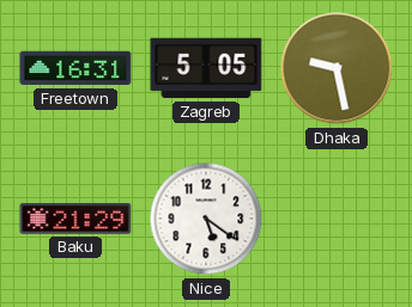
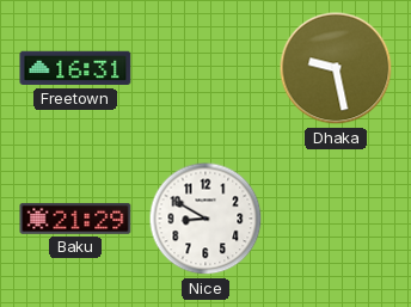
Zagreb: 5:05 -> none (206, 68)
Nice: 5:21 -> 8:50 (205, 219)
